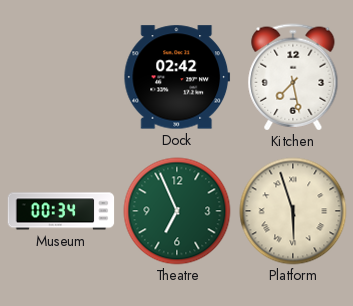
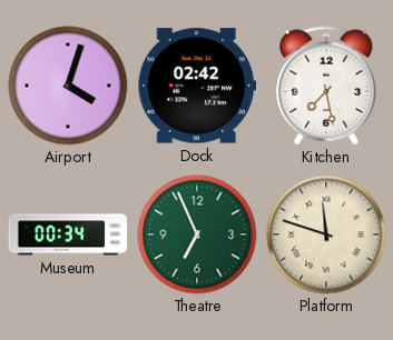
Airport: none -> 4:03 (68, 86)
Platform: 5:57 -> 11:48 (326, 234)
